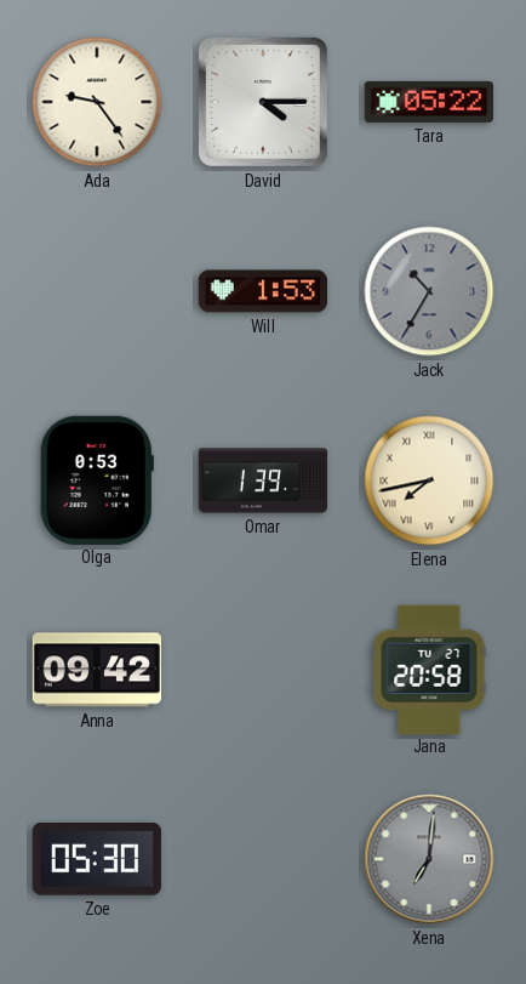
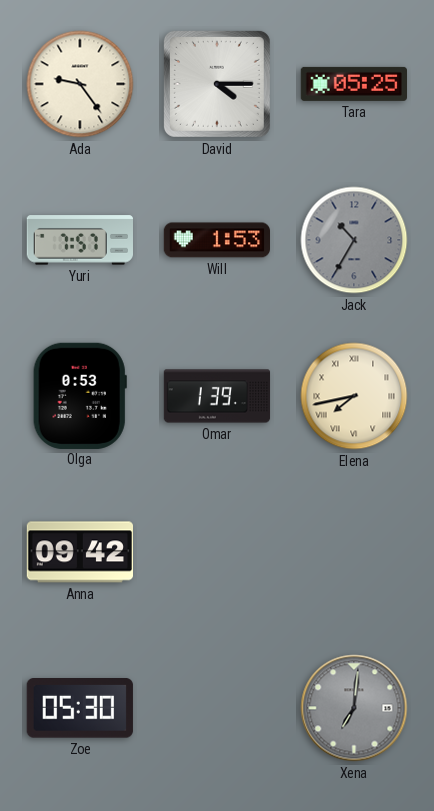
Tara: 05:22 -> 05:25 (353, 84)
Yuri: none -> 7:57 (79, 240)
Jana: 20:58 -> none (429, 669)
